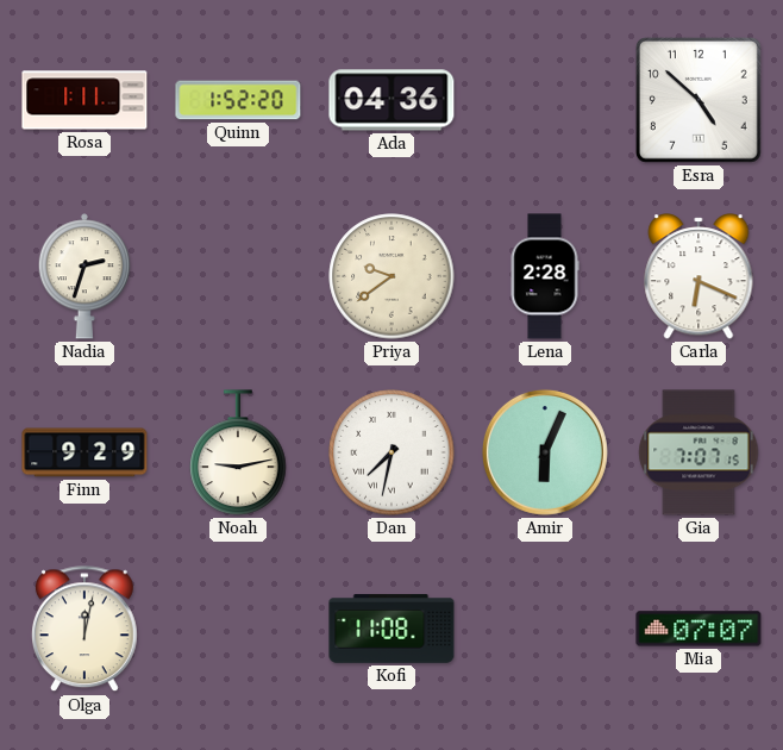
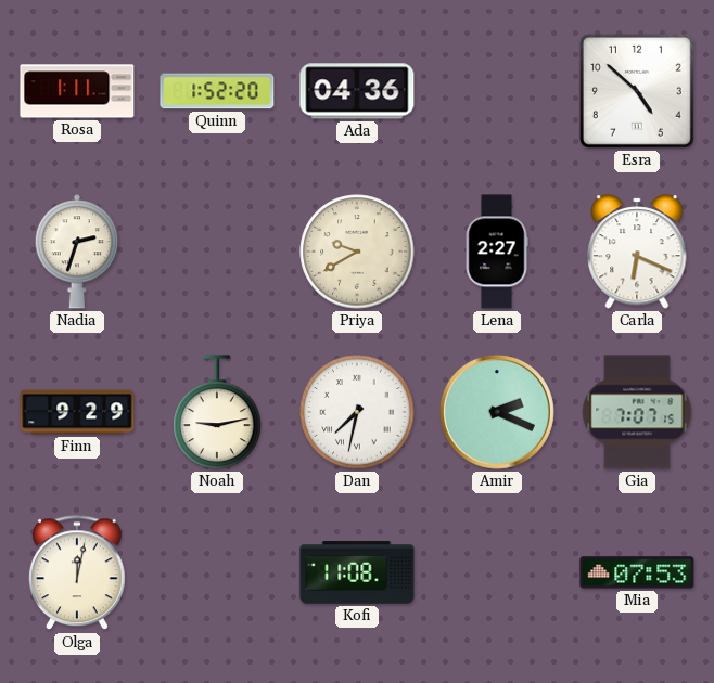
Priya: 9:39 -> 9:40 (357, 252)
Lena: 2:28 -> 2:27 (497, 252)
Amir: 6:04 -> 2:19 (497, 412)
Mia: 07:07 -> 07:53 (637, 572)
